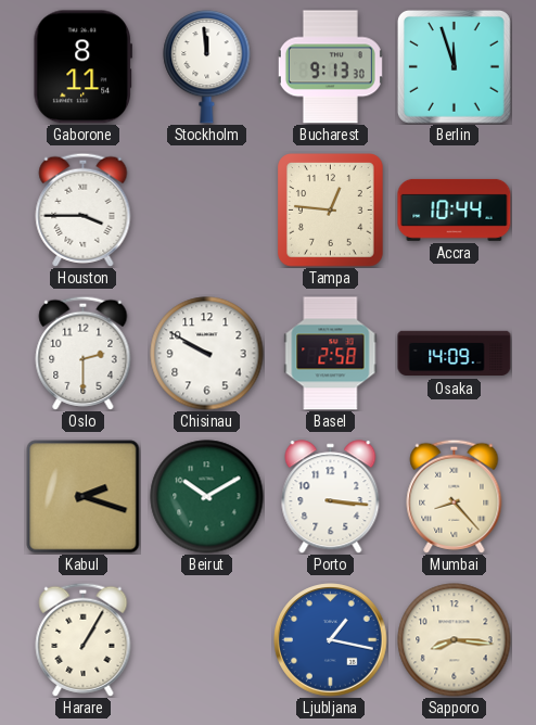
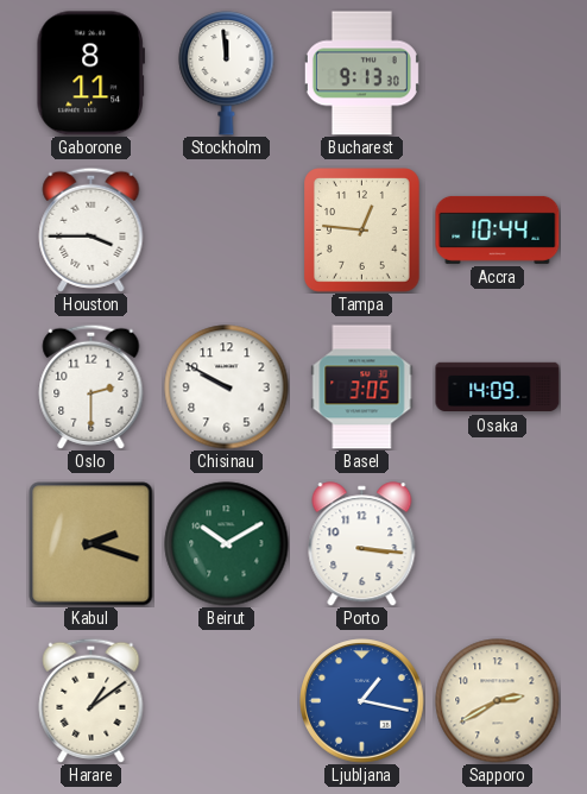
Berlin: 11:57 -> none (454, 66)
Basel: 2:58 -> 3:05 (362, 387)
Mumbai: 8:23 -> none (455, 496)
Harare: 1:05 -> 1:09 (91, 700)
Sapporo: 8:16 -> 2:40 (498, 701)
